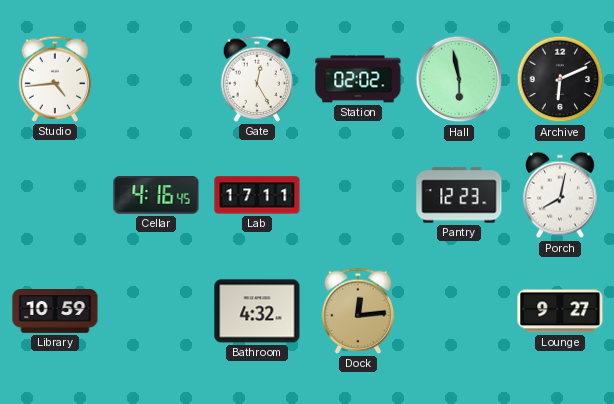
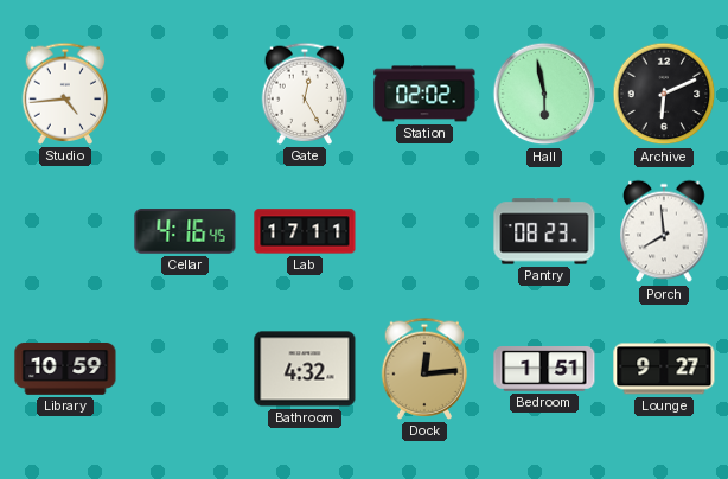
Pantry: 12:23 -> 08:23 (544, 231)
Porch: 8:02 -> 7:59 (664, 231)
Bedroom: none -> 1:51 (544, 370)
